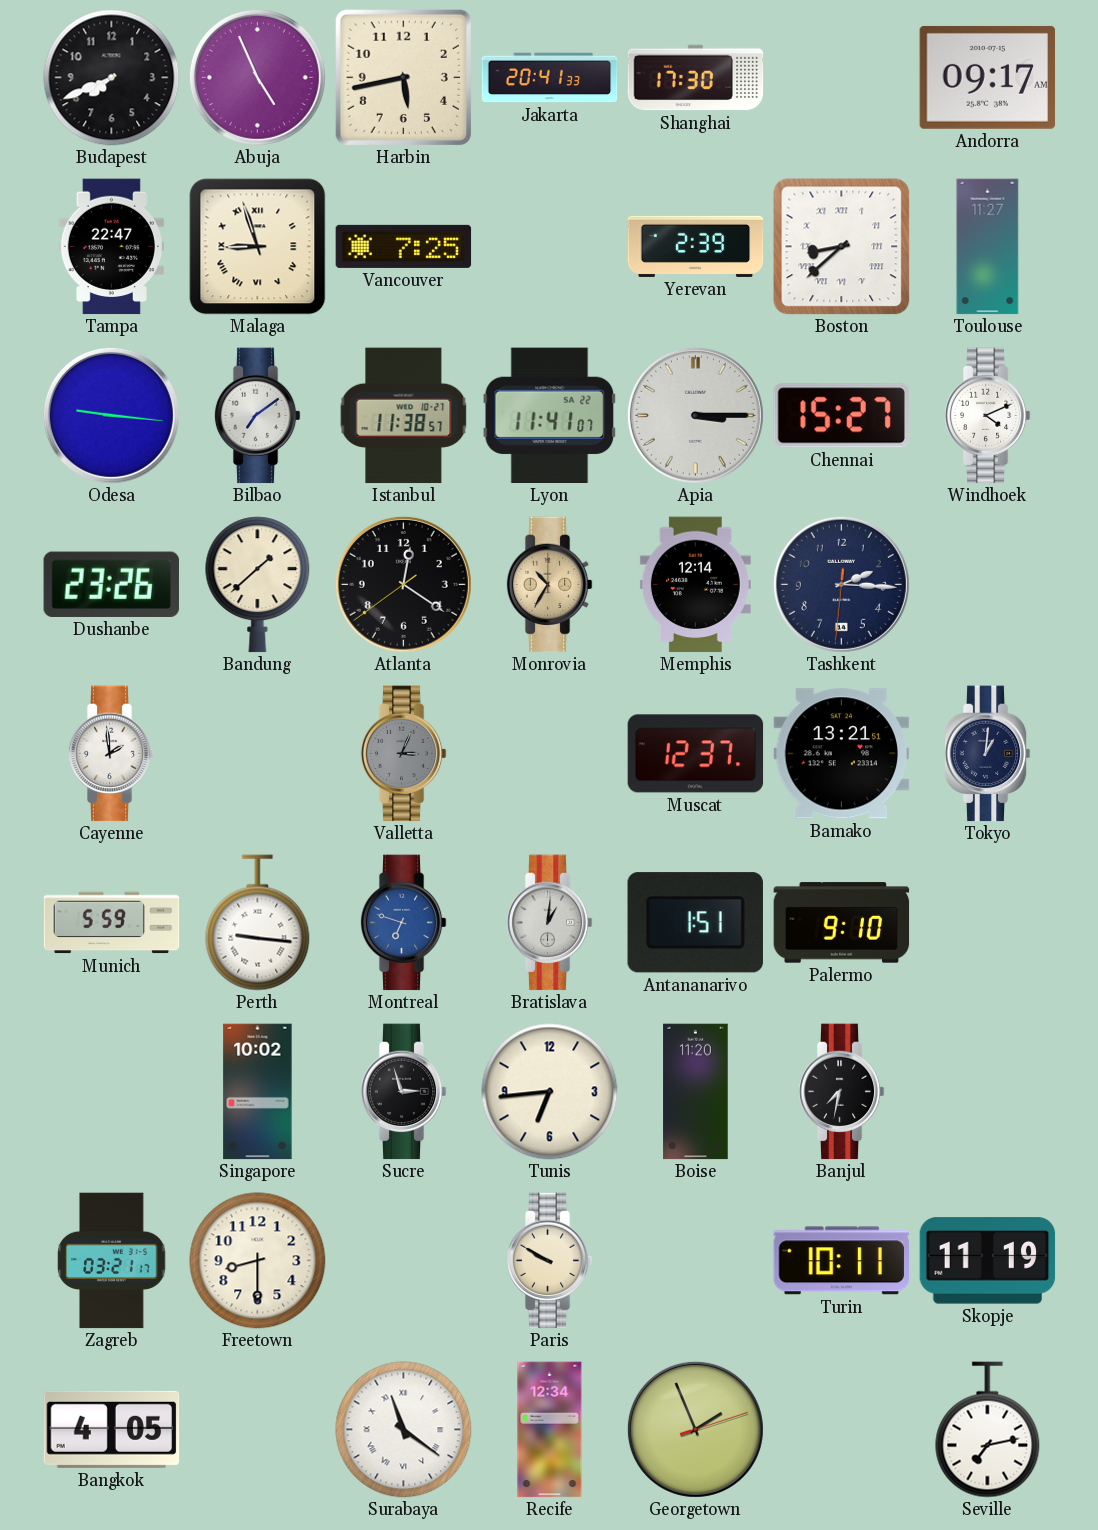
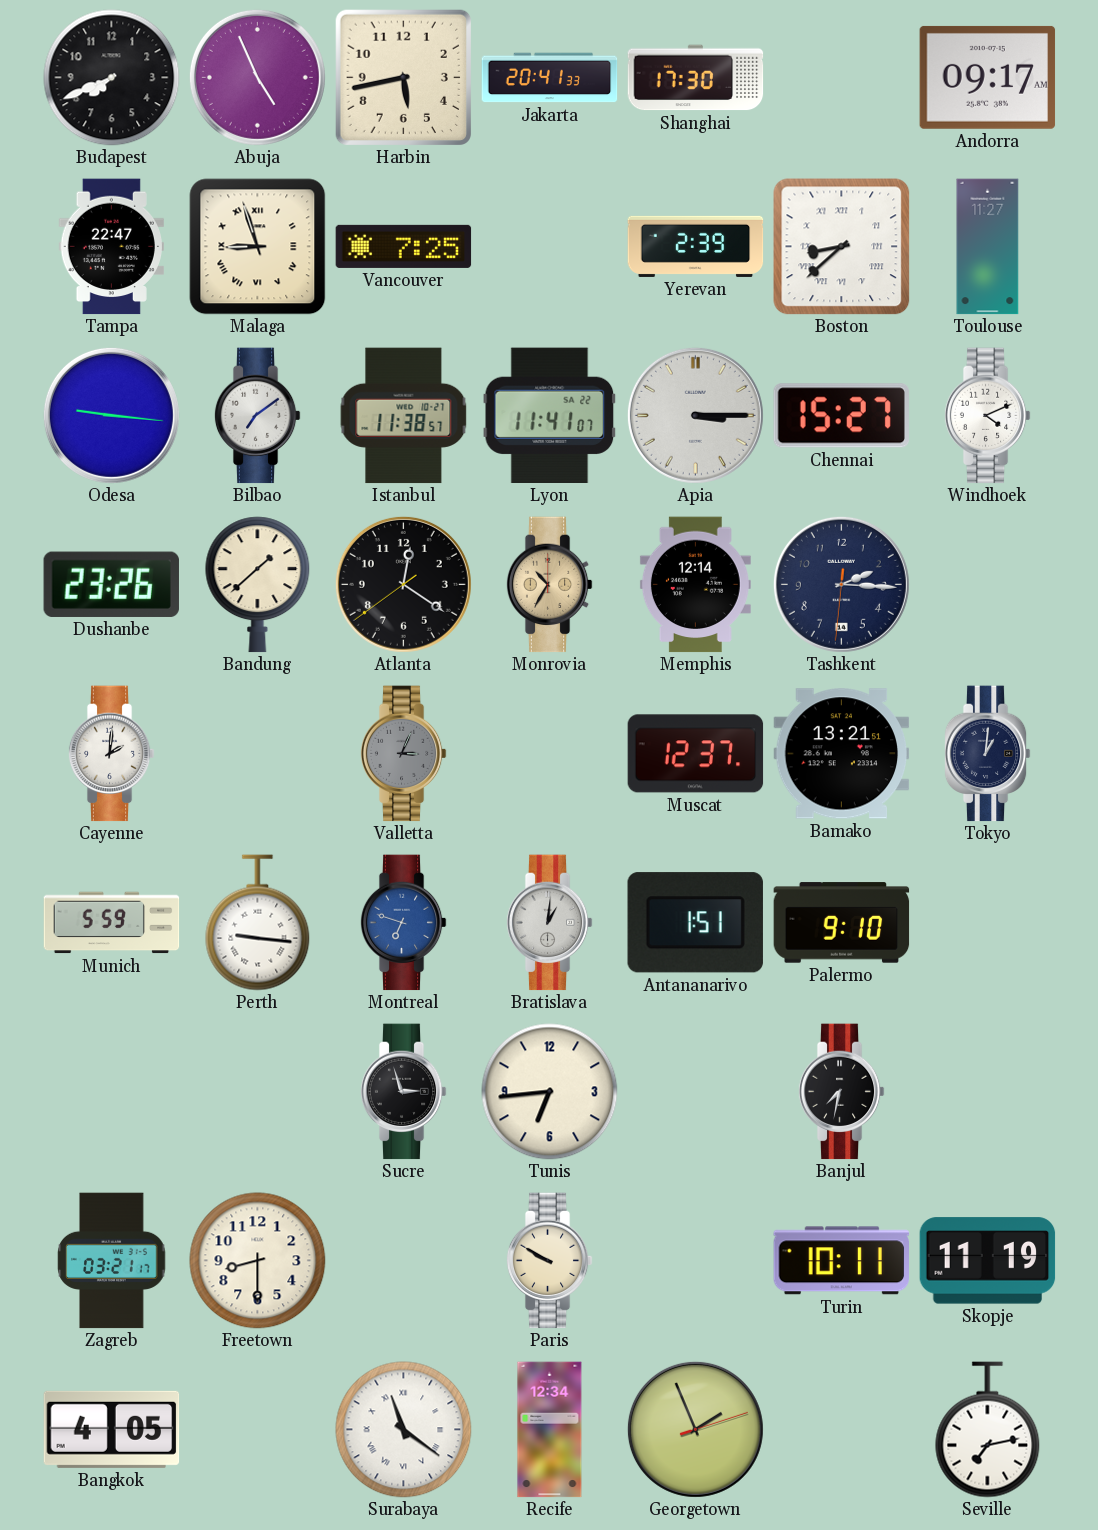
Cayenne: 1:59 -> 2:01 (111, 754)
Singapore: 10:02 -> none (258, 1092)
Boise: 11:20 -> none (696, 1092)
